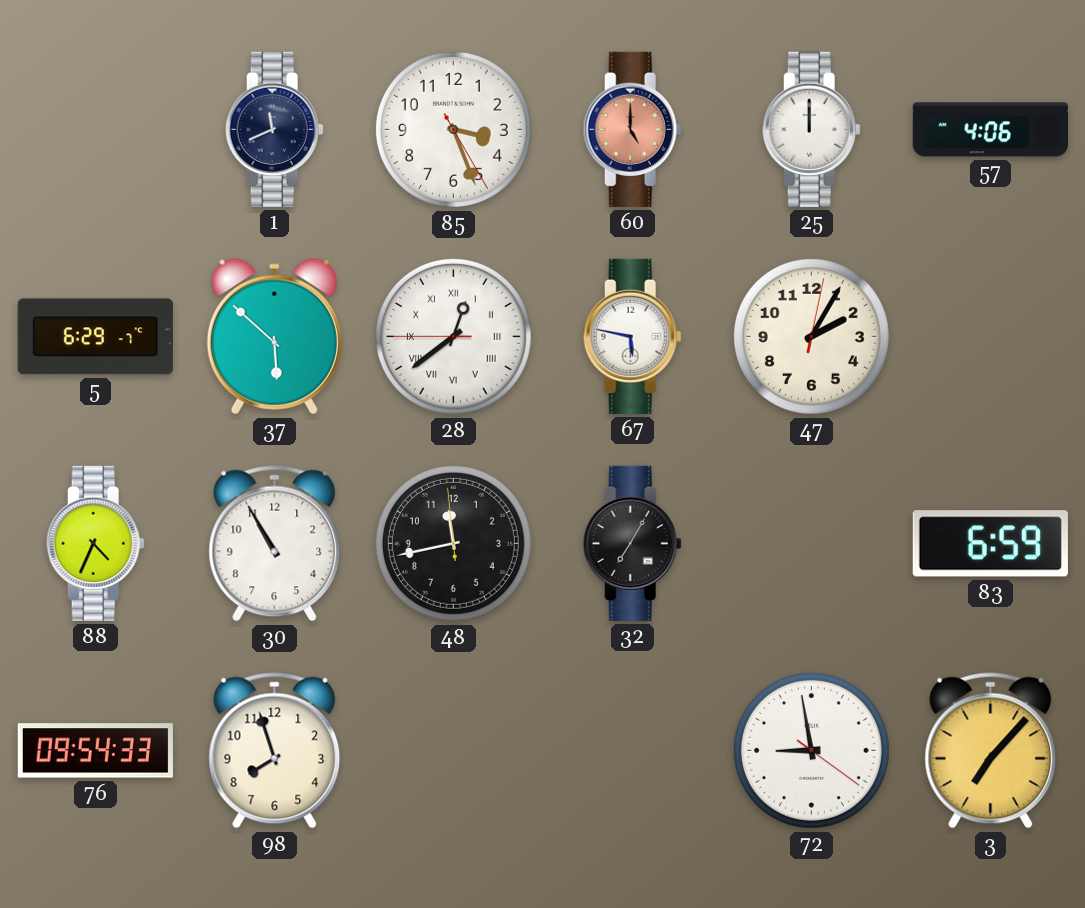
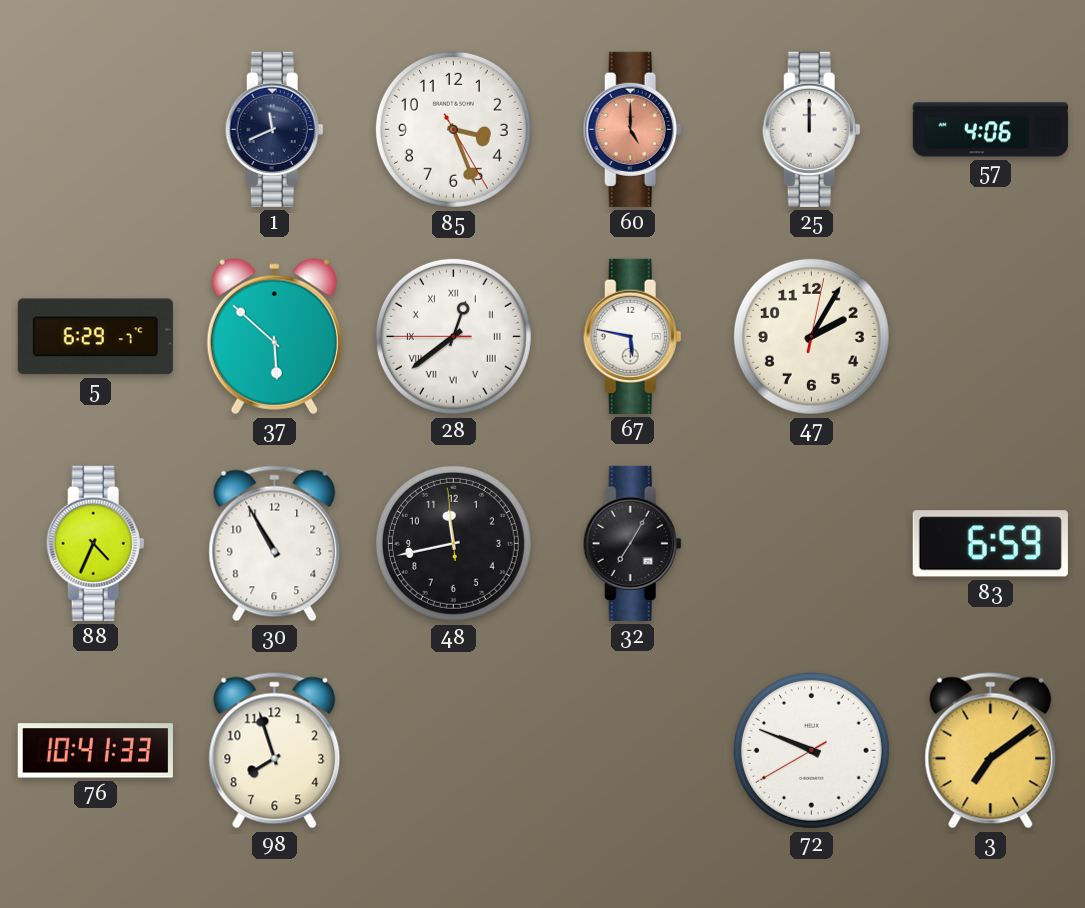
76: 09:54 -> 10:41 (95, 751)
72: 8:58 -> 9:48 (811, 750)
3: 7:07 -> 7:09 (991, 751)
